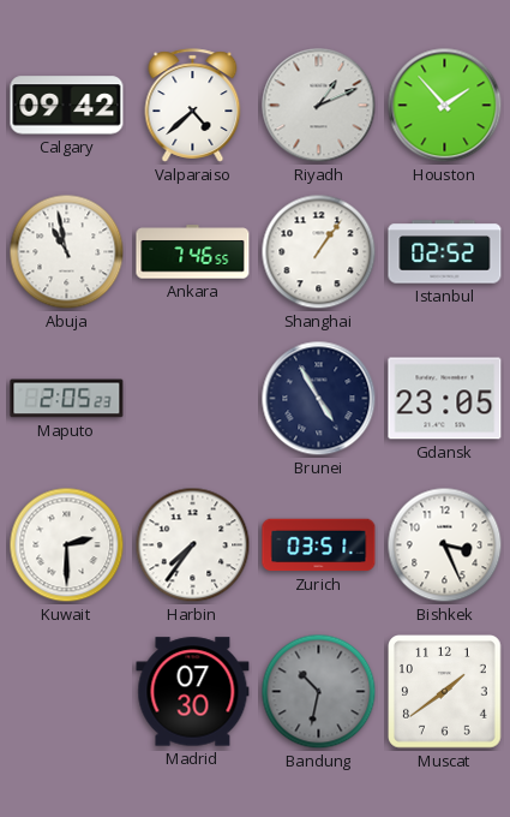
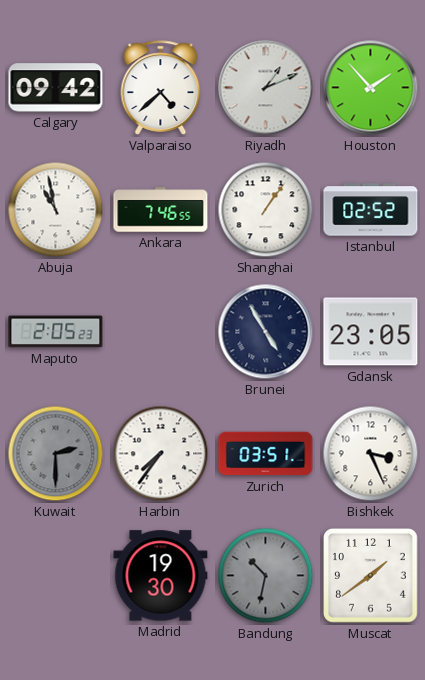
Kuwait dial: white -> grey (56, 454)
Madrid: 07:30 -> 19:30 (161, 576)
